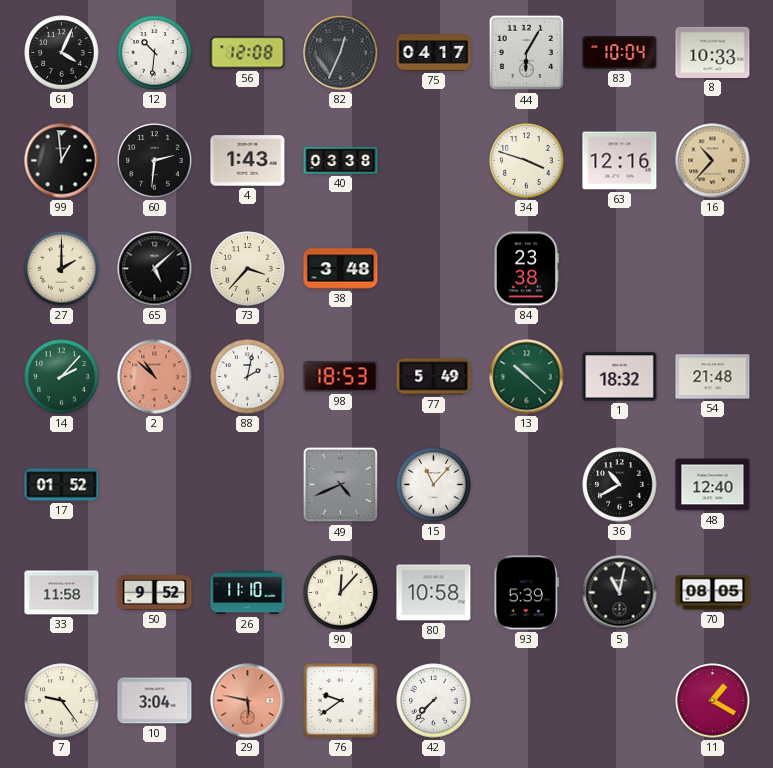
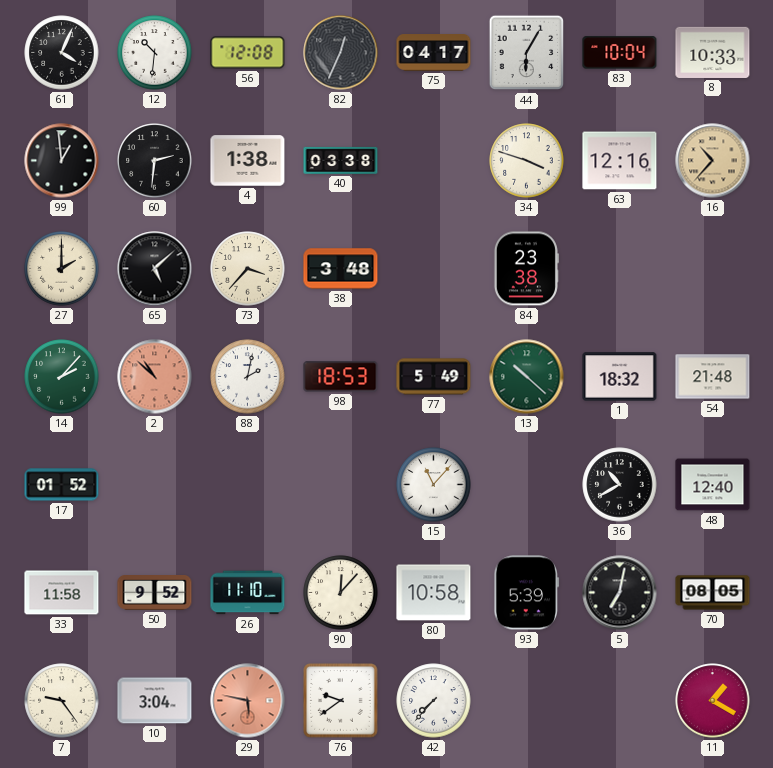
4: 1:43 -> 1:38 (248, 161)
49: 4:41 -> none (341, 485)
5: 11:02 -> 7:02 (620, 593)
